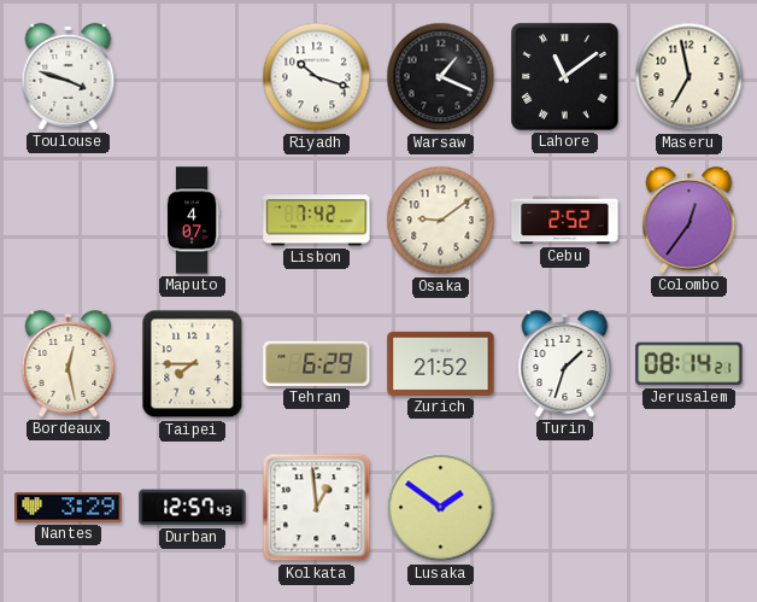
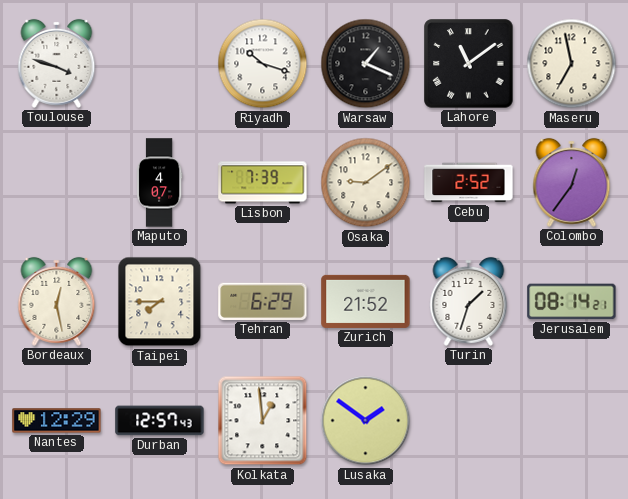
Lisbon: 7:42 -> 7:39 (263, 183)
Nantes: 3:29 -> 12:29 (57, 421)
